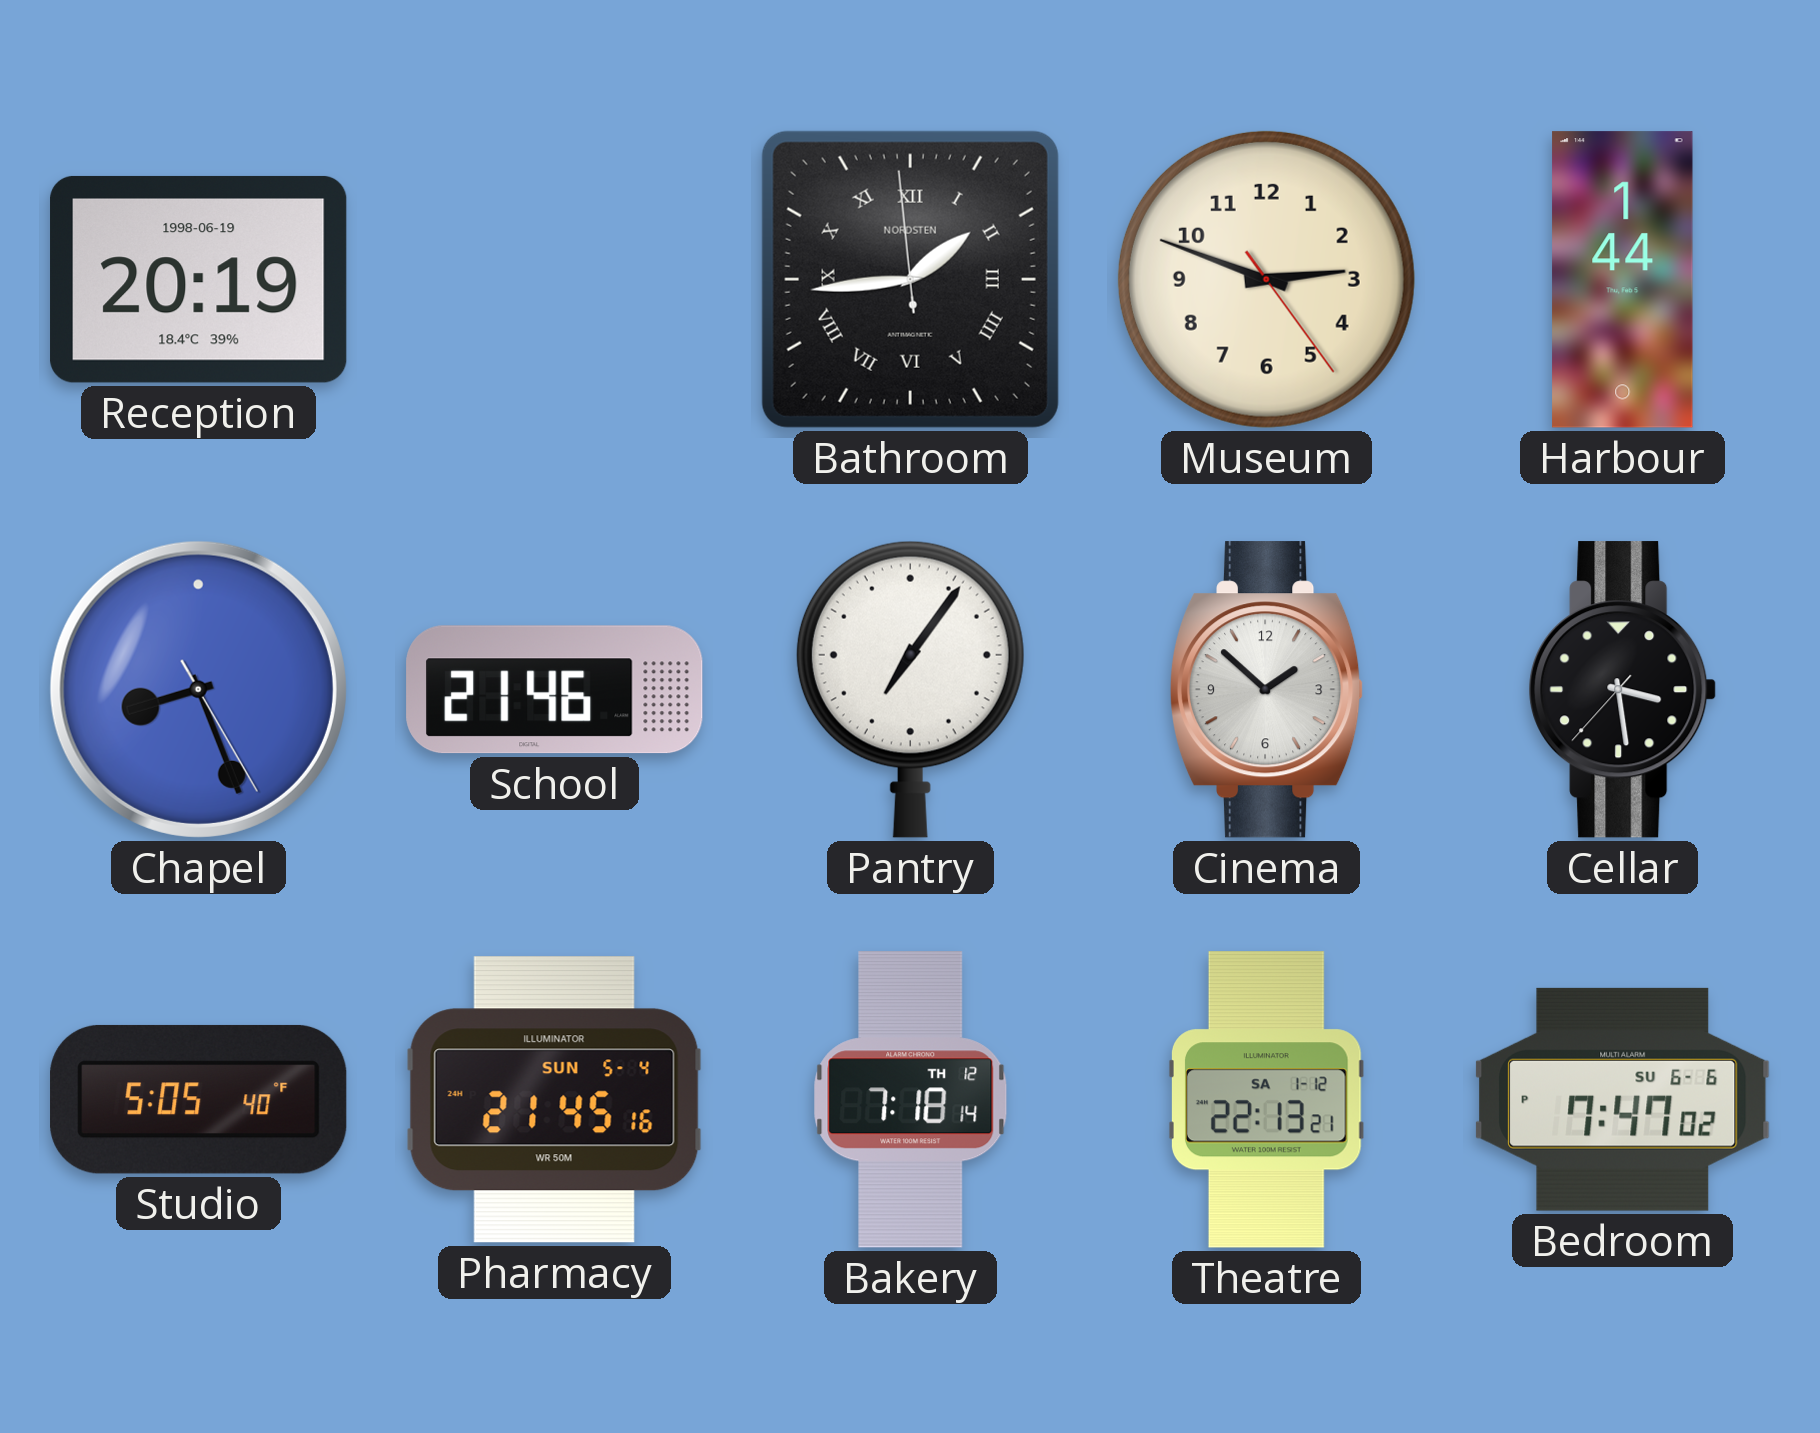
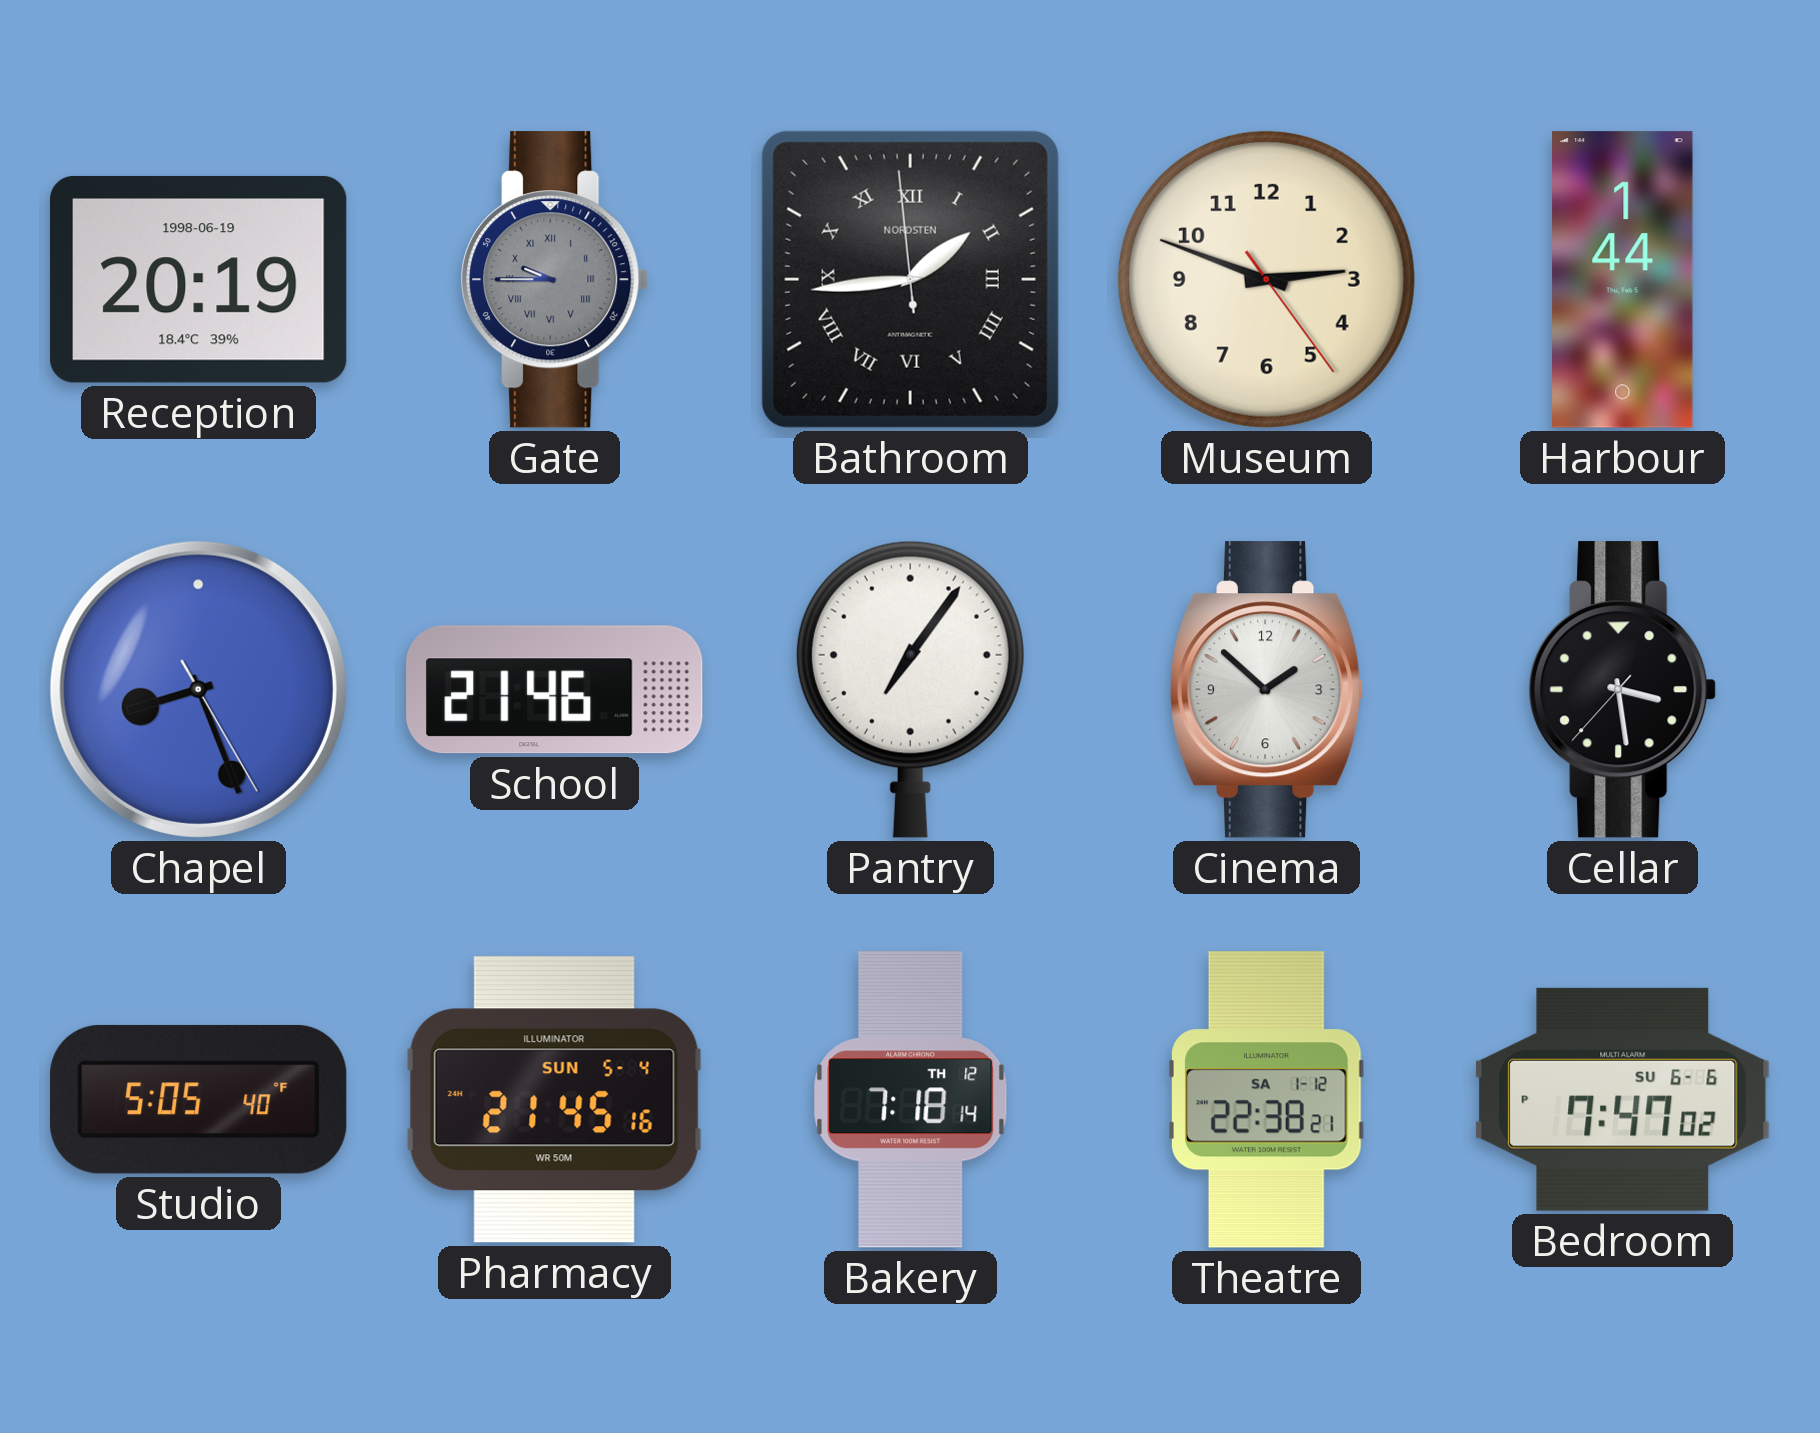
Gate: none -> 9:45 (555, 280)
Theatre: 22:13 -> 22:38 (1267, 1100)
